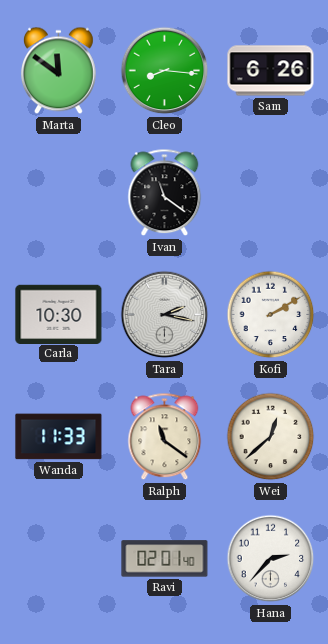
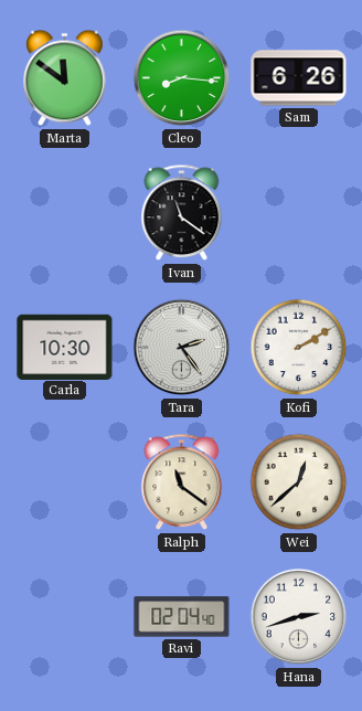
Tara: 2:17 -> 2:24 (182, 348)
Wanda: 11:33 -> none (59, 437)
Ravi: 02:01 -> 02:04 (182, 617)
Hana: 2:37 -> 2:42 (299, 617)
